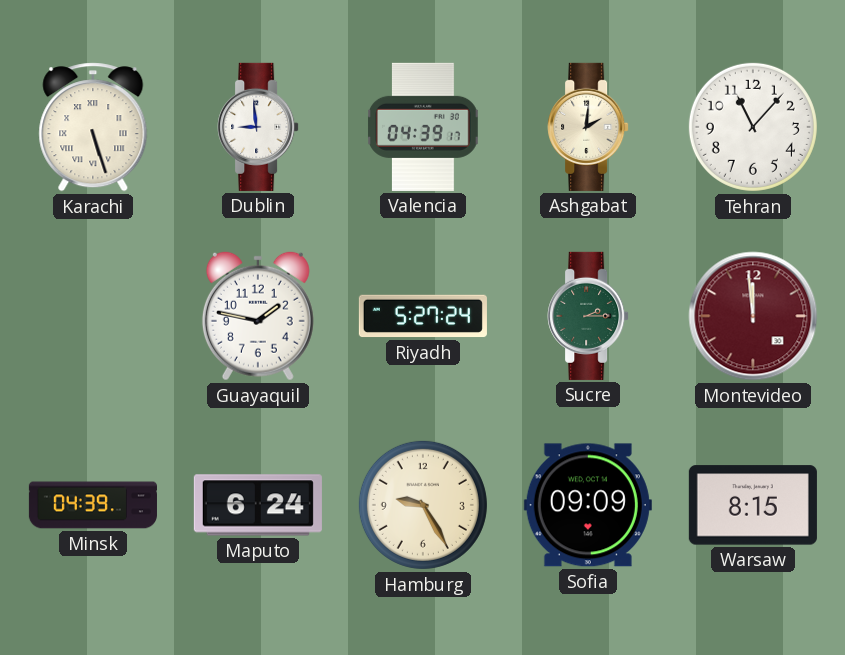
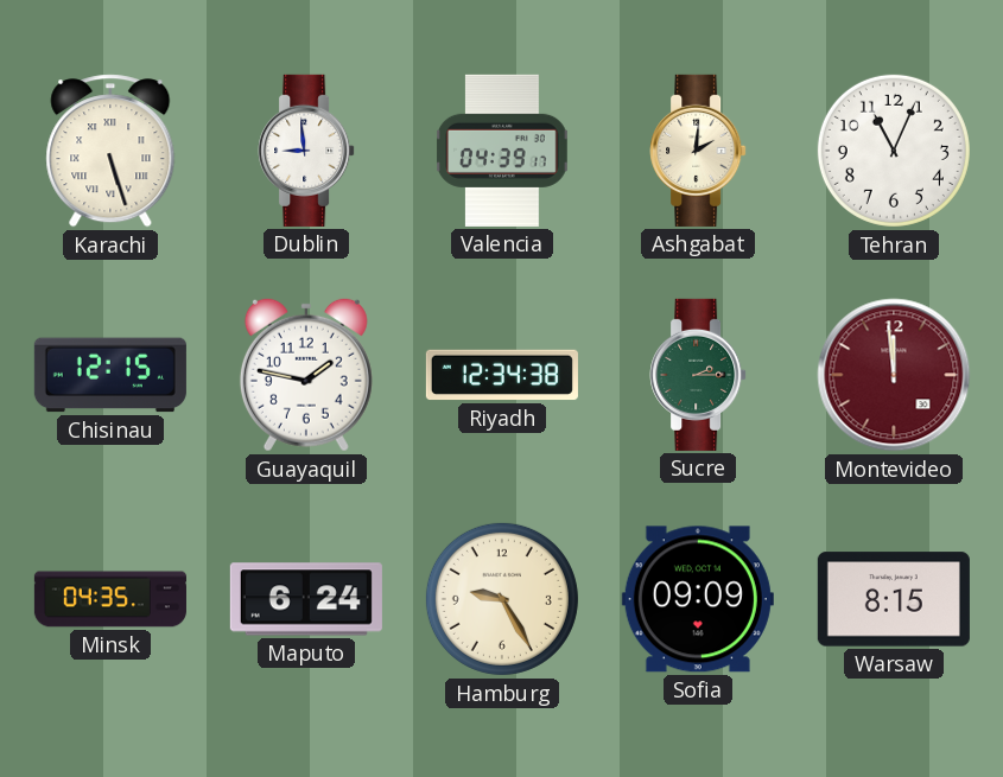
Tehran: 11:07 -> 11:04 (894, 151)
Chisinau: none -> 12:15 (110, 375)
Riyadh: 5:27 -> 12:34 (502, 375)
Minsk: 04:39 -> 04:35 (110, 599)
